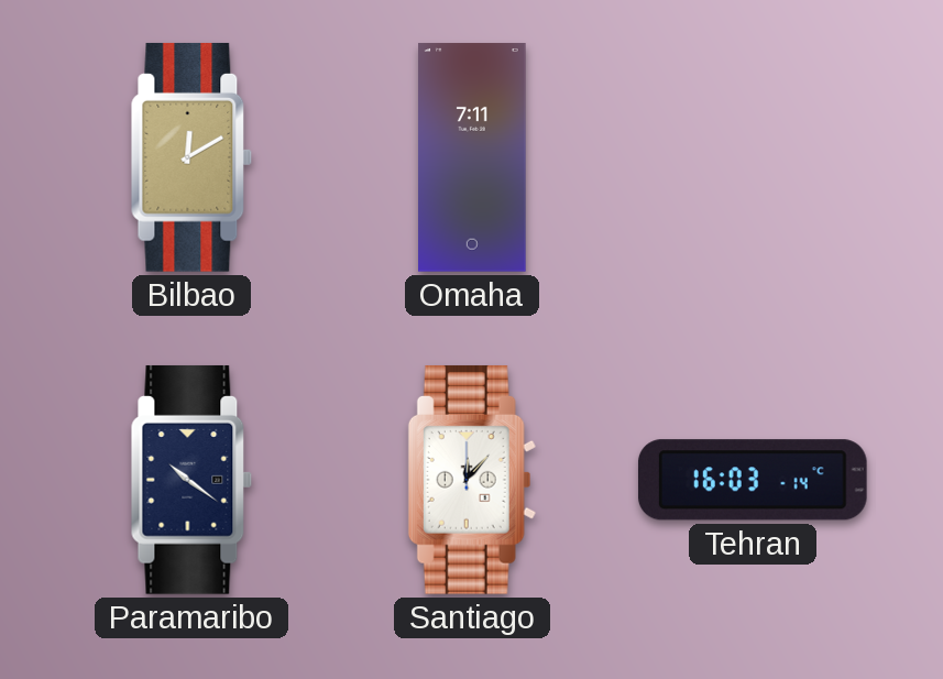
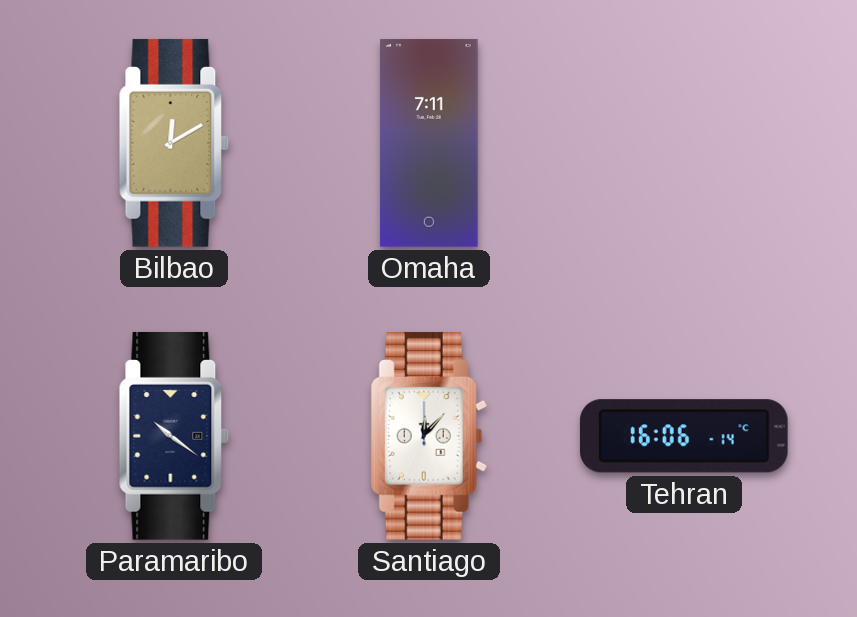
Tehran: 16:03 -> 16:06 (684, 436)
